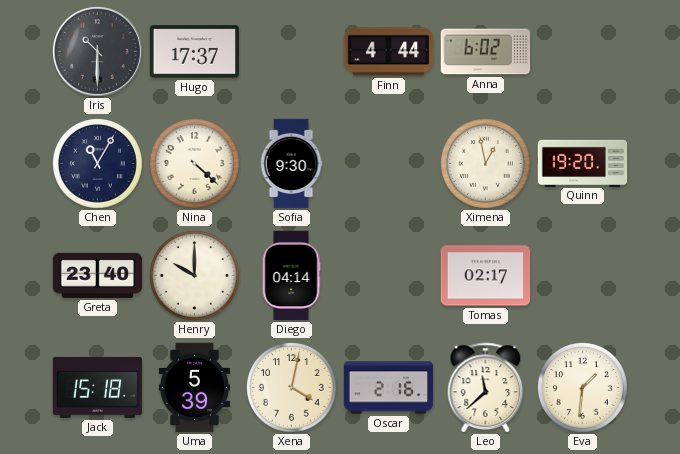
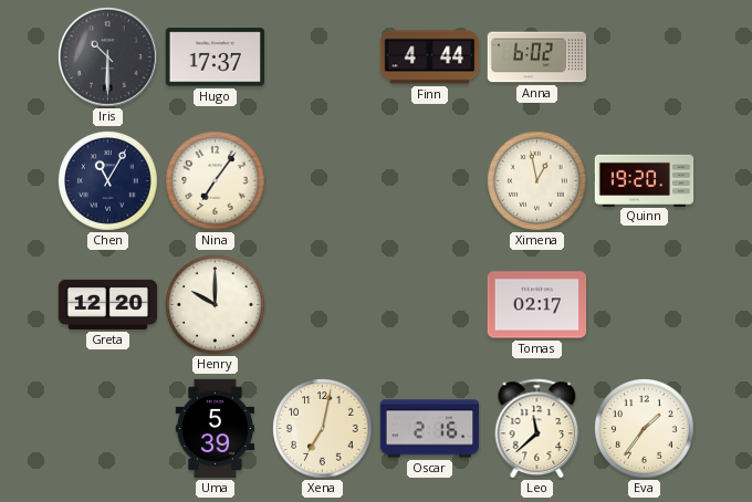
Nina: 4:22 -> 7:06 (216, 181)
Sofia: 9:30 -> none (291, 164)
Greta: 23:40 -> 12:20 (108, 304)
Diego: 04:14 -> none (291, 276)
Jack: 15:18 -> none (98, 387)
Xena: 4:02 -> 7:02 (323, 429)
Eva: 1:31 -> 1:36 (645, 429)
